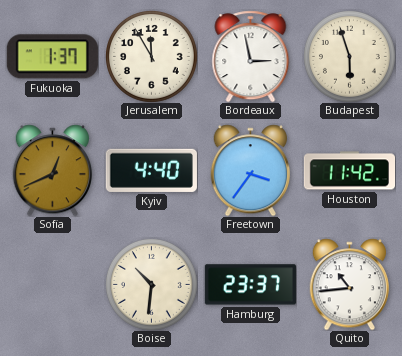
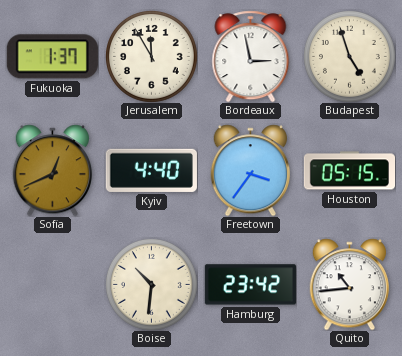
Budapest: 5:57 -> 4:57 (350, 57)
Houston: 11:42 -> 05:15 (349, 171)
Hamburg: 23:37 -> 23:42 (250, 285)
